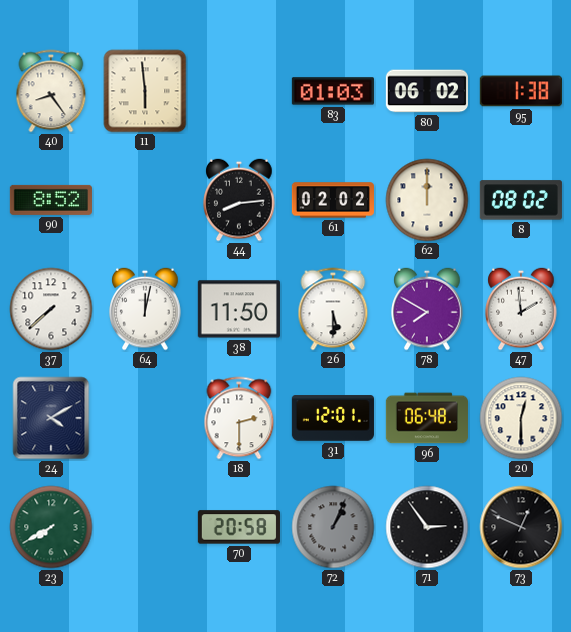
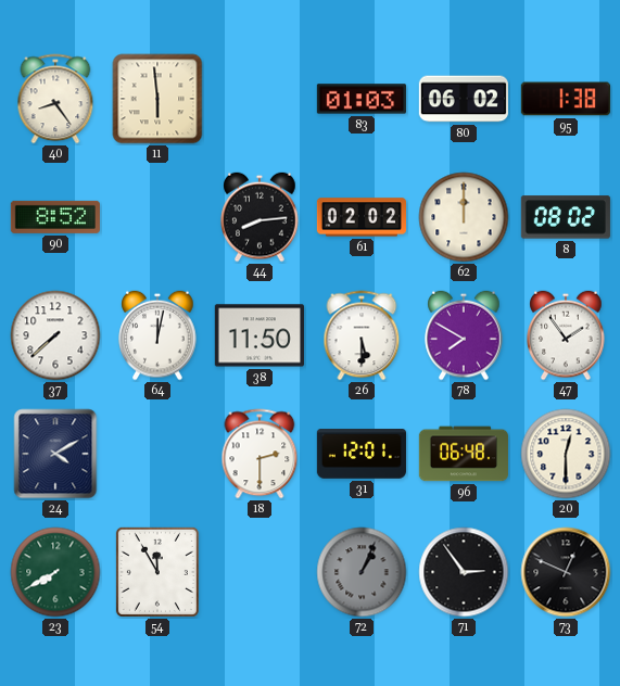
47: 1:59 -> 1:54 (566, 335)
54: none -> 11:55 (157, 572)
70: 20:58 -> none (239, 527)
